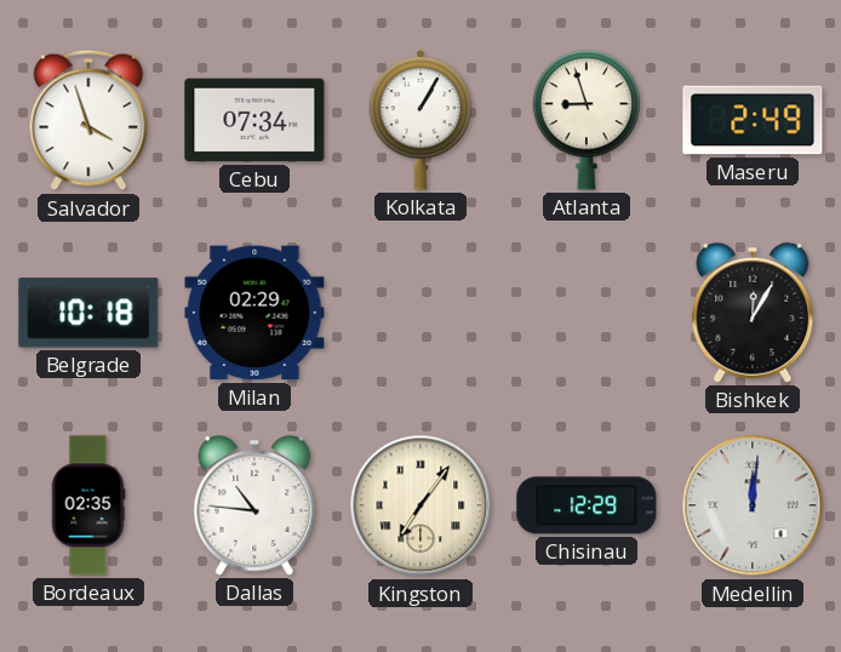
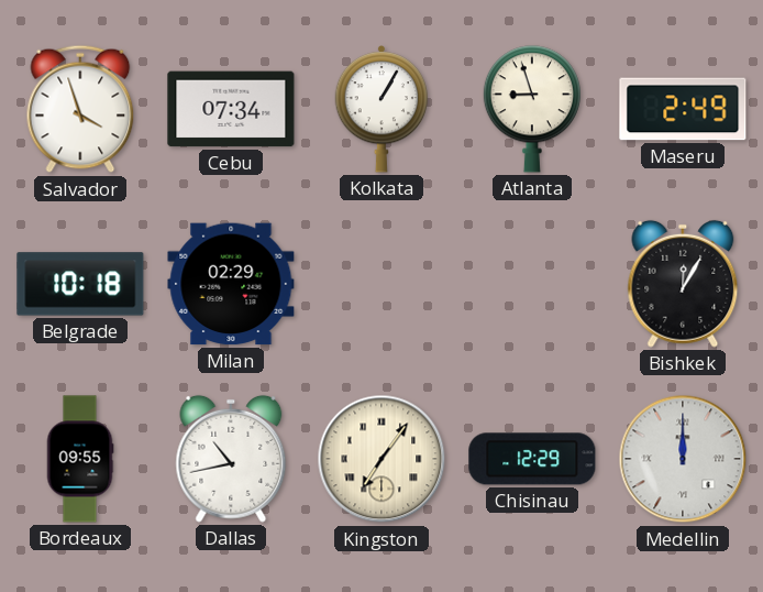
Bordeaux: 02:35 -> 09:55 (80, 459)
Dallas: 10:46 -> 10:43 (231, 459)
Medellin: 12:01 -> 12:00 (683, 459)
